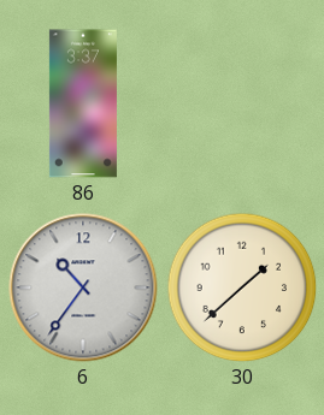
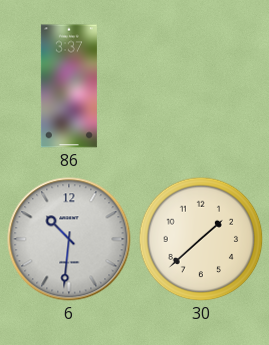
6: 10:36 -> 10:31 (69, 239)
